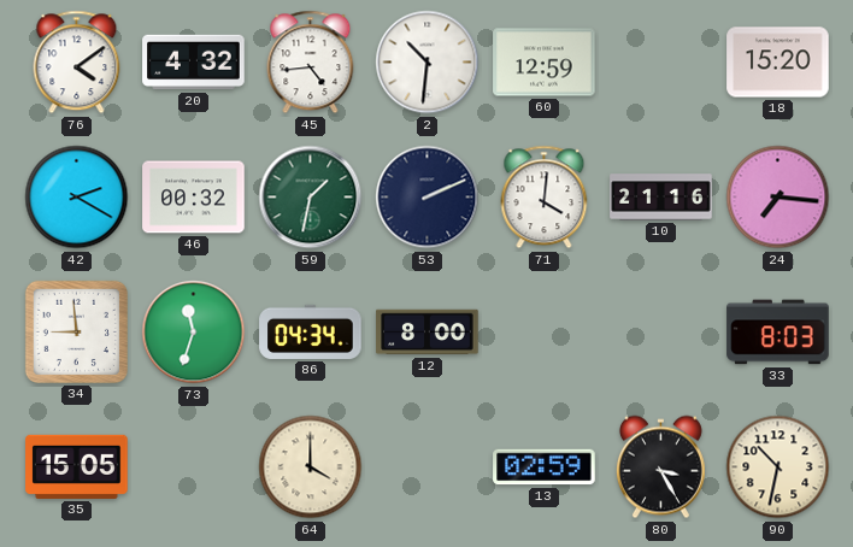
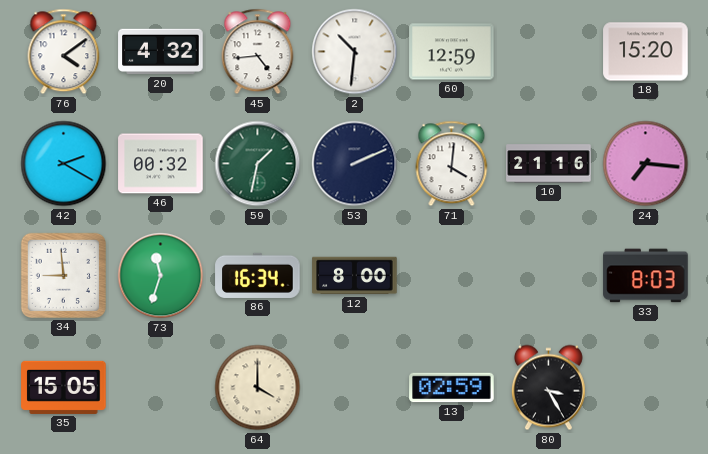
86: 04:34 -> 16:34 (258, 275)
90: 10:32 -> none (778, 467)
